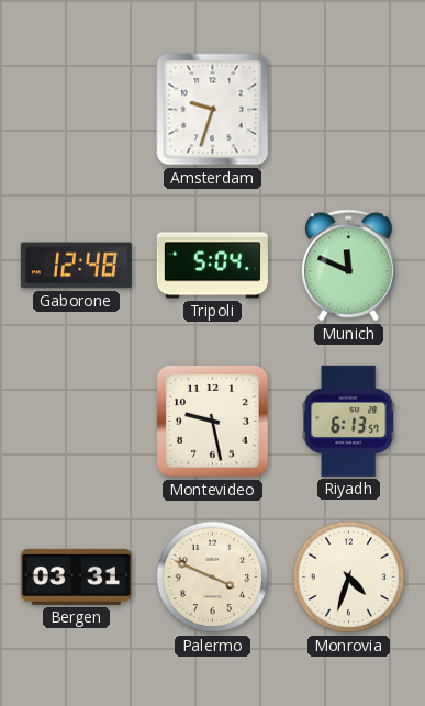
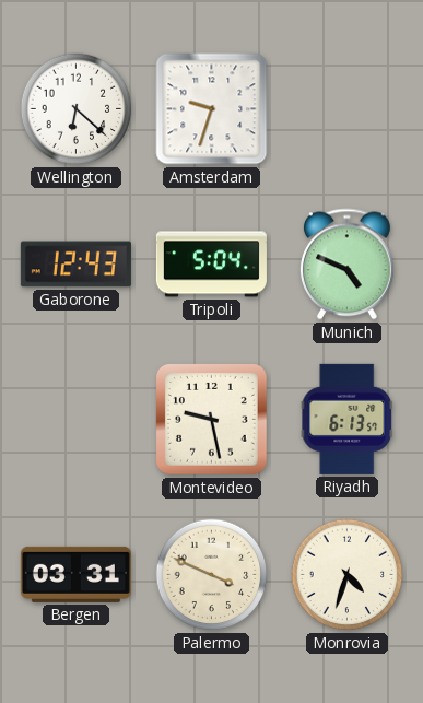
Wellington: none -> 6:22 (77, 109)
Gaborone: 12:48 -> 12:43 (75, 265)
Munich: 11:49 -> 4:49 (346, 265)
